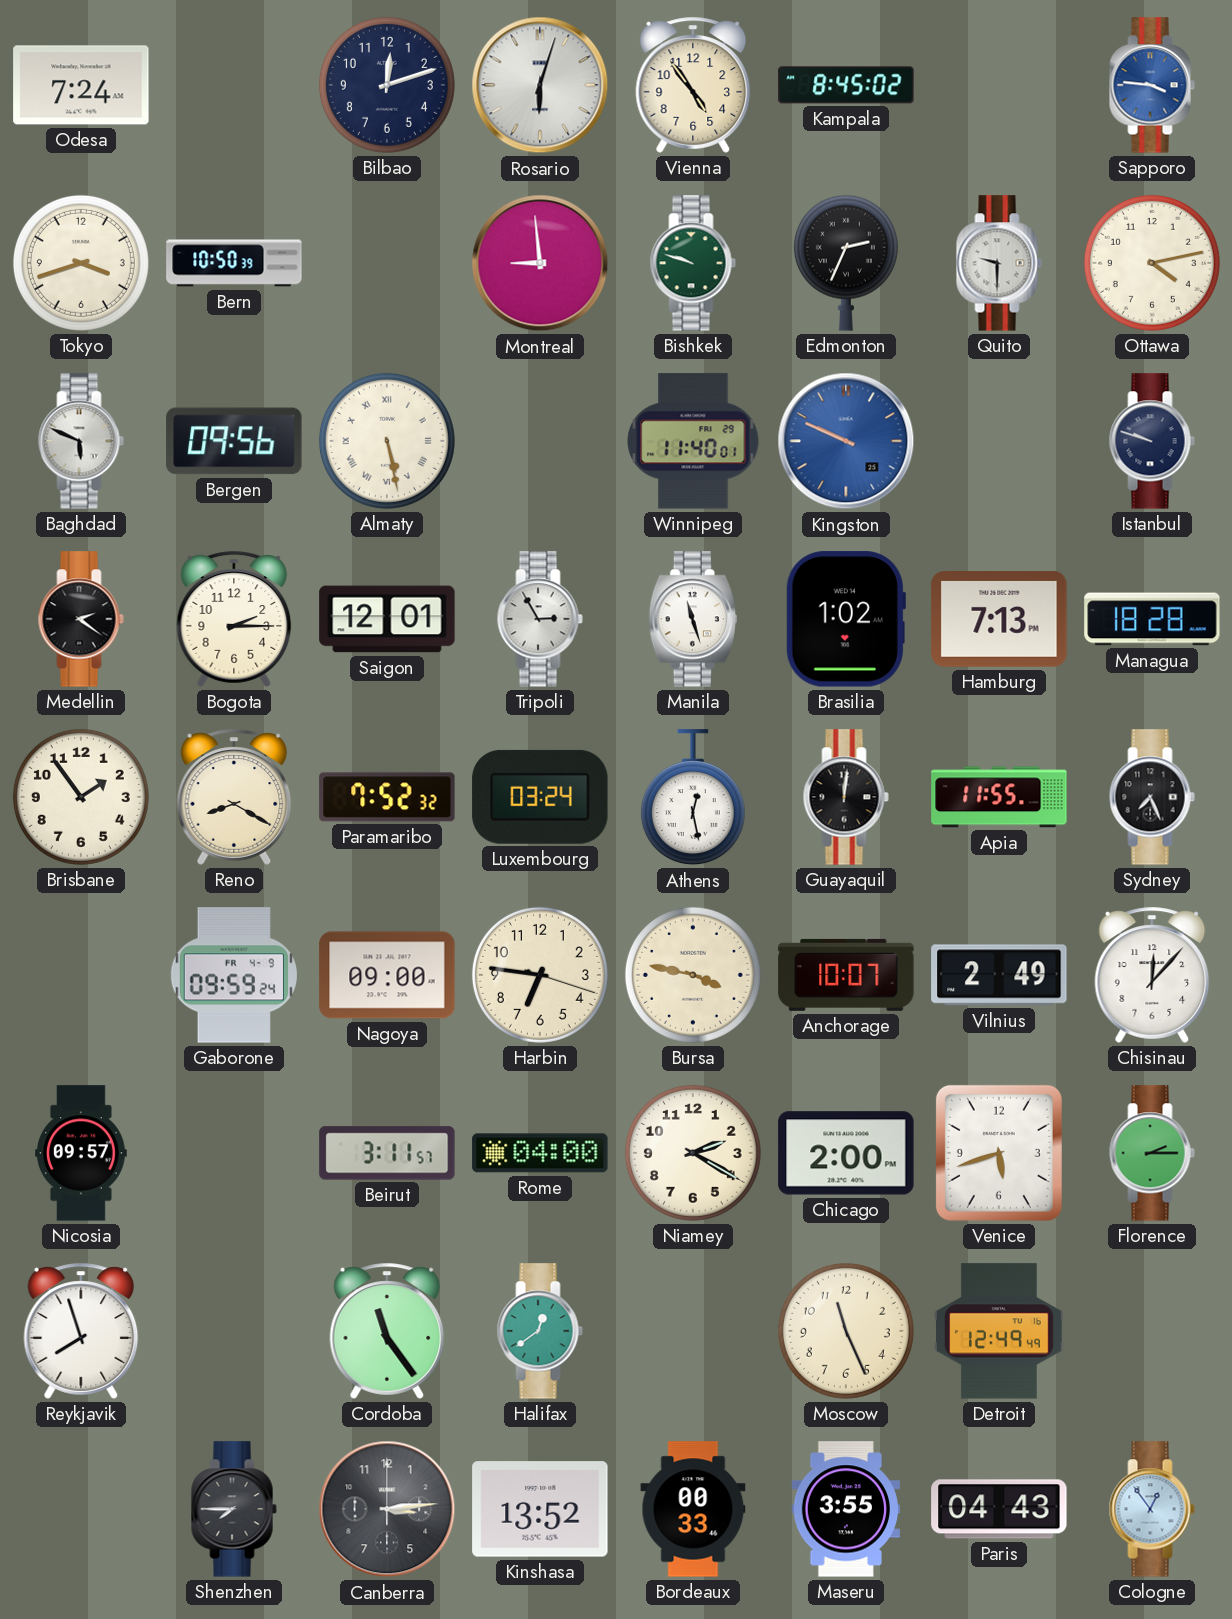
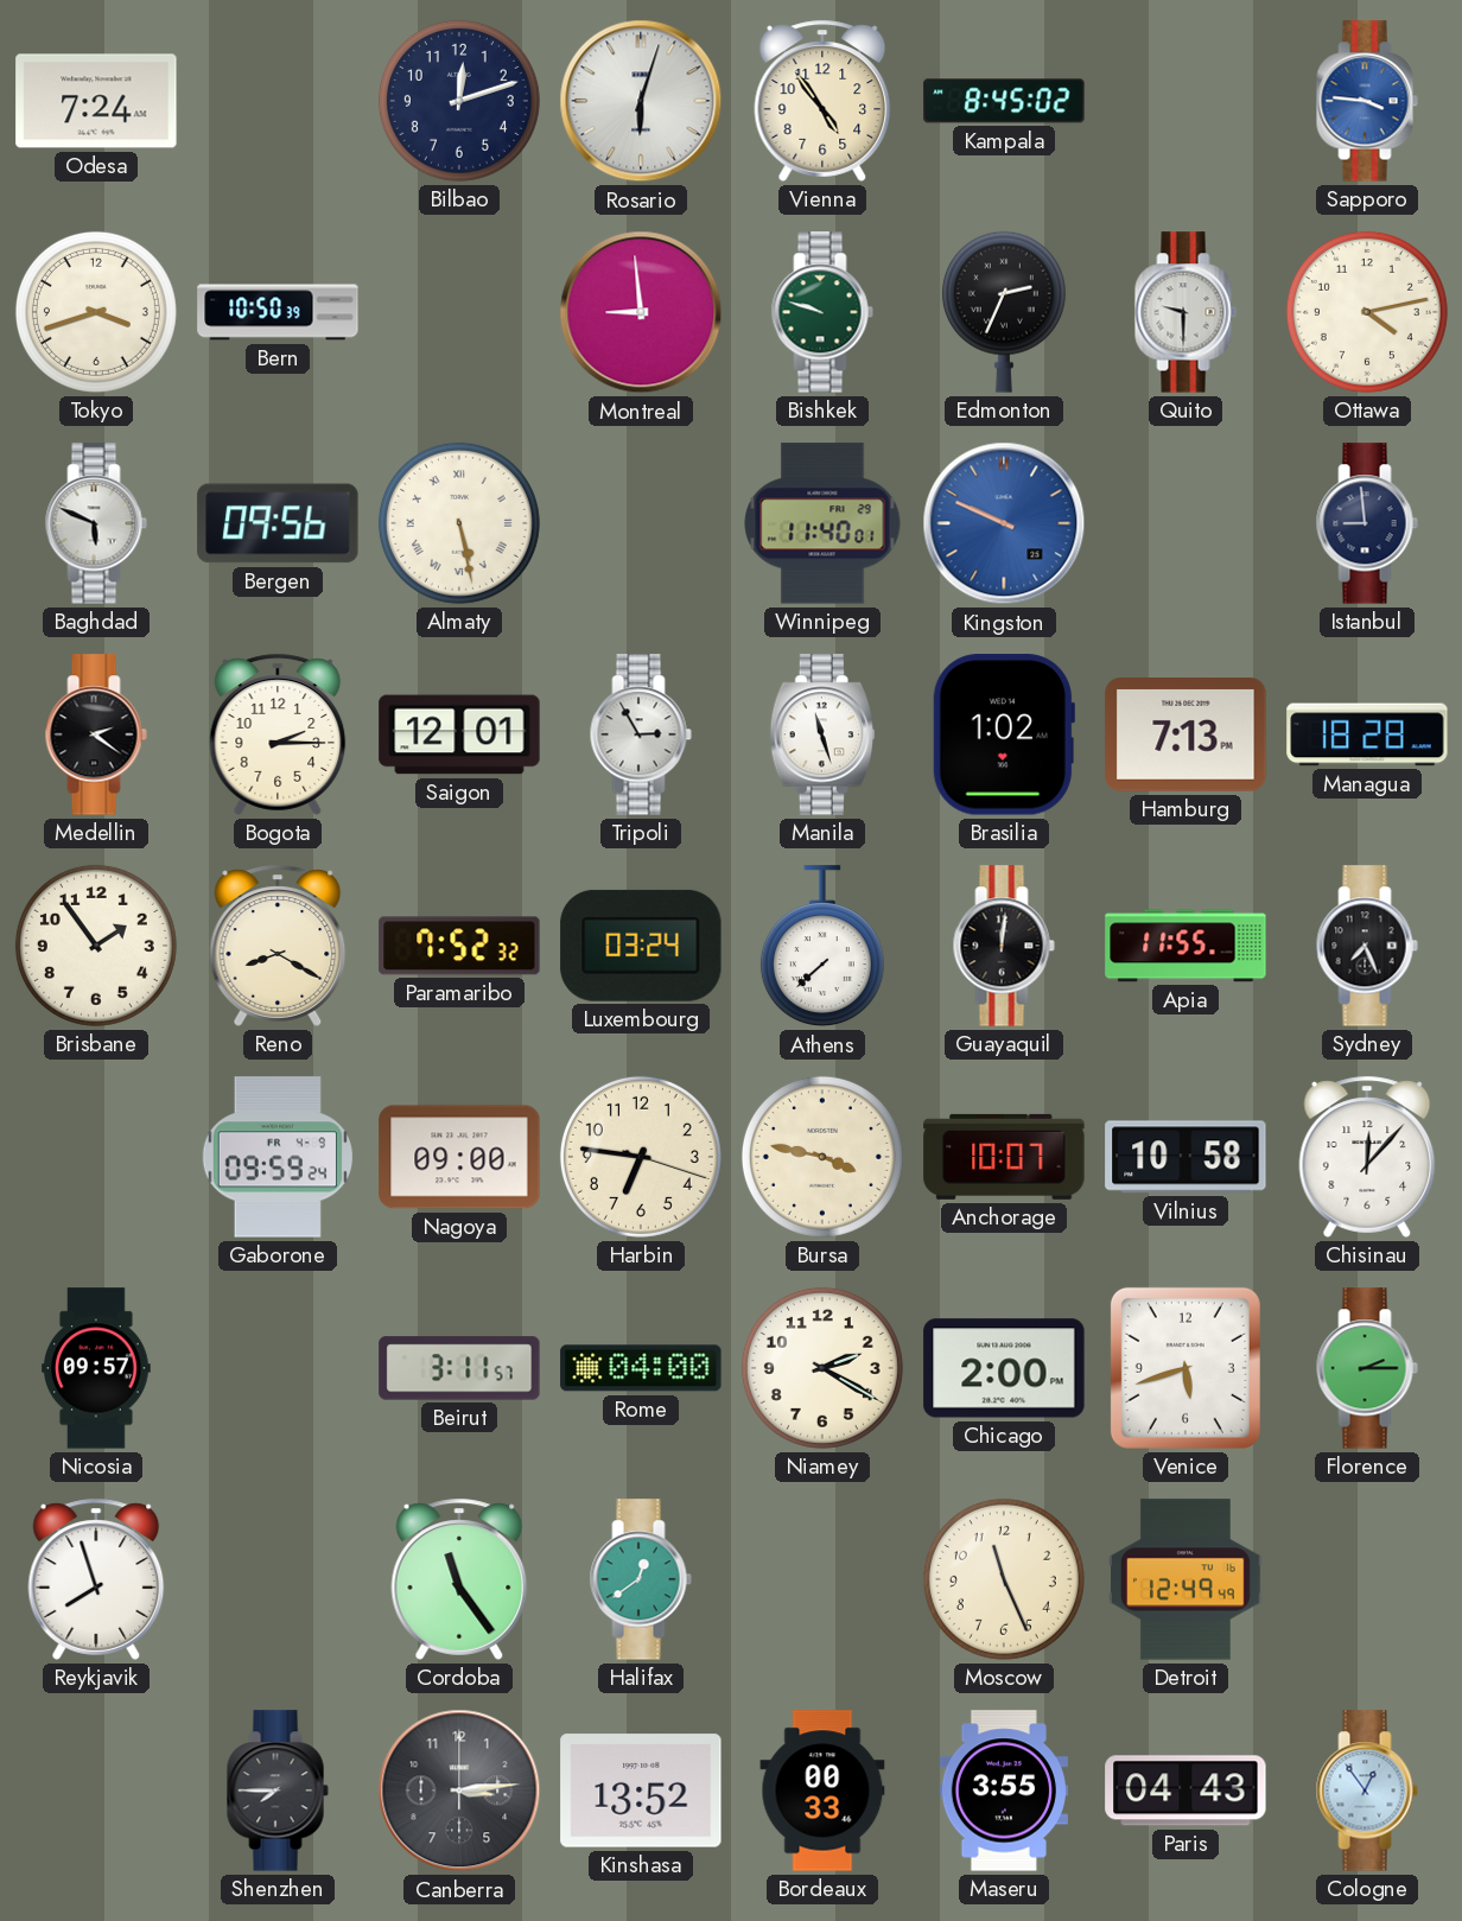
Istanbul: 9:48 -> 8:59 (1367, 523)
Athens: 12:28 -> 7:38 (822, 947)
Vilnius: 2:49 -> 10:58 (1186, 1157)
